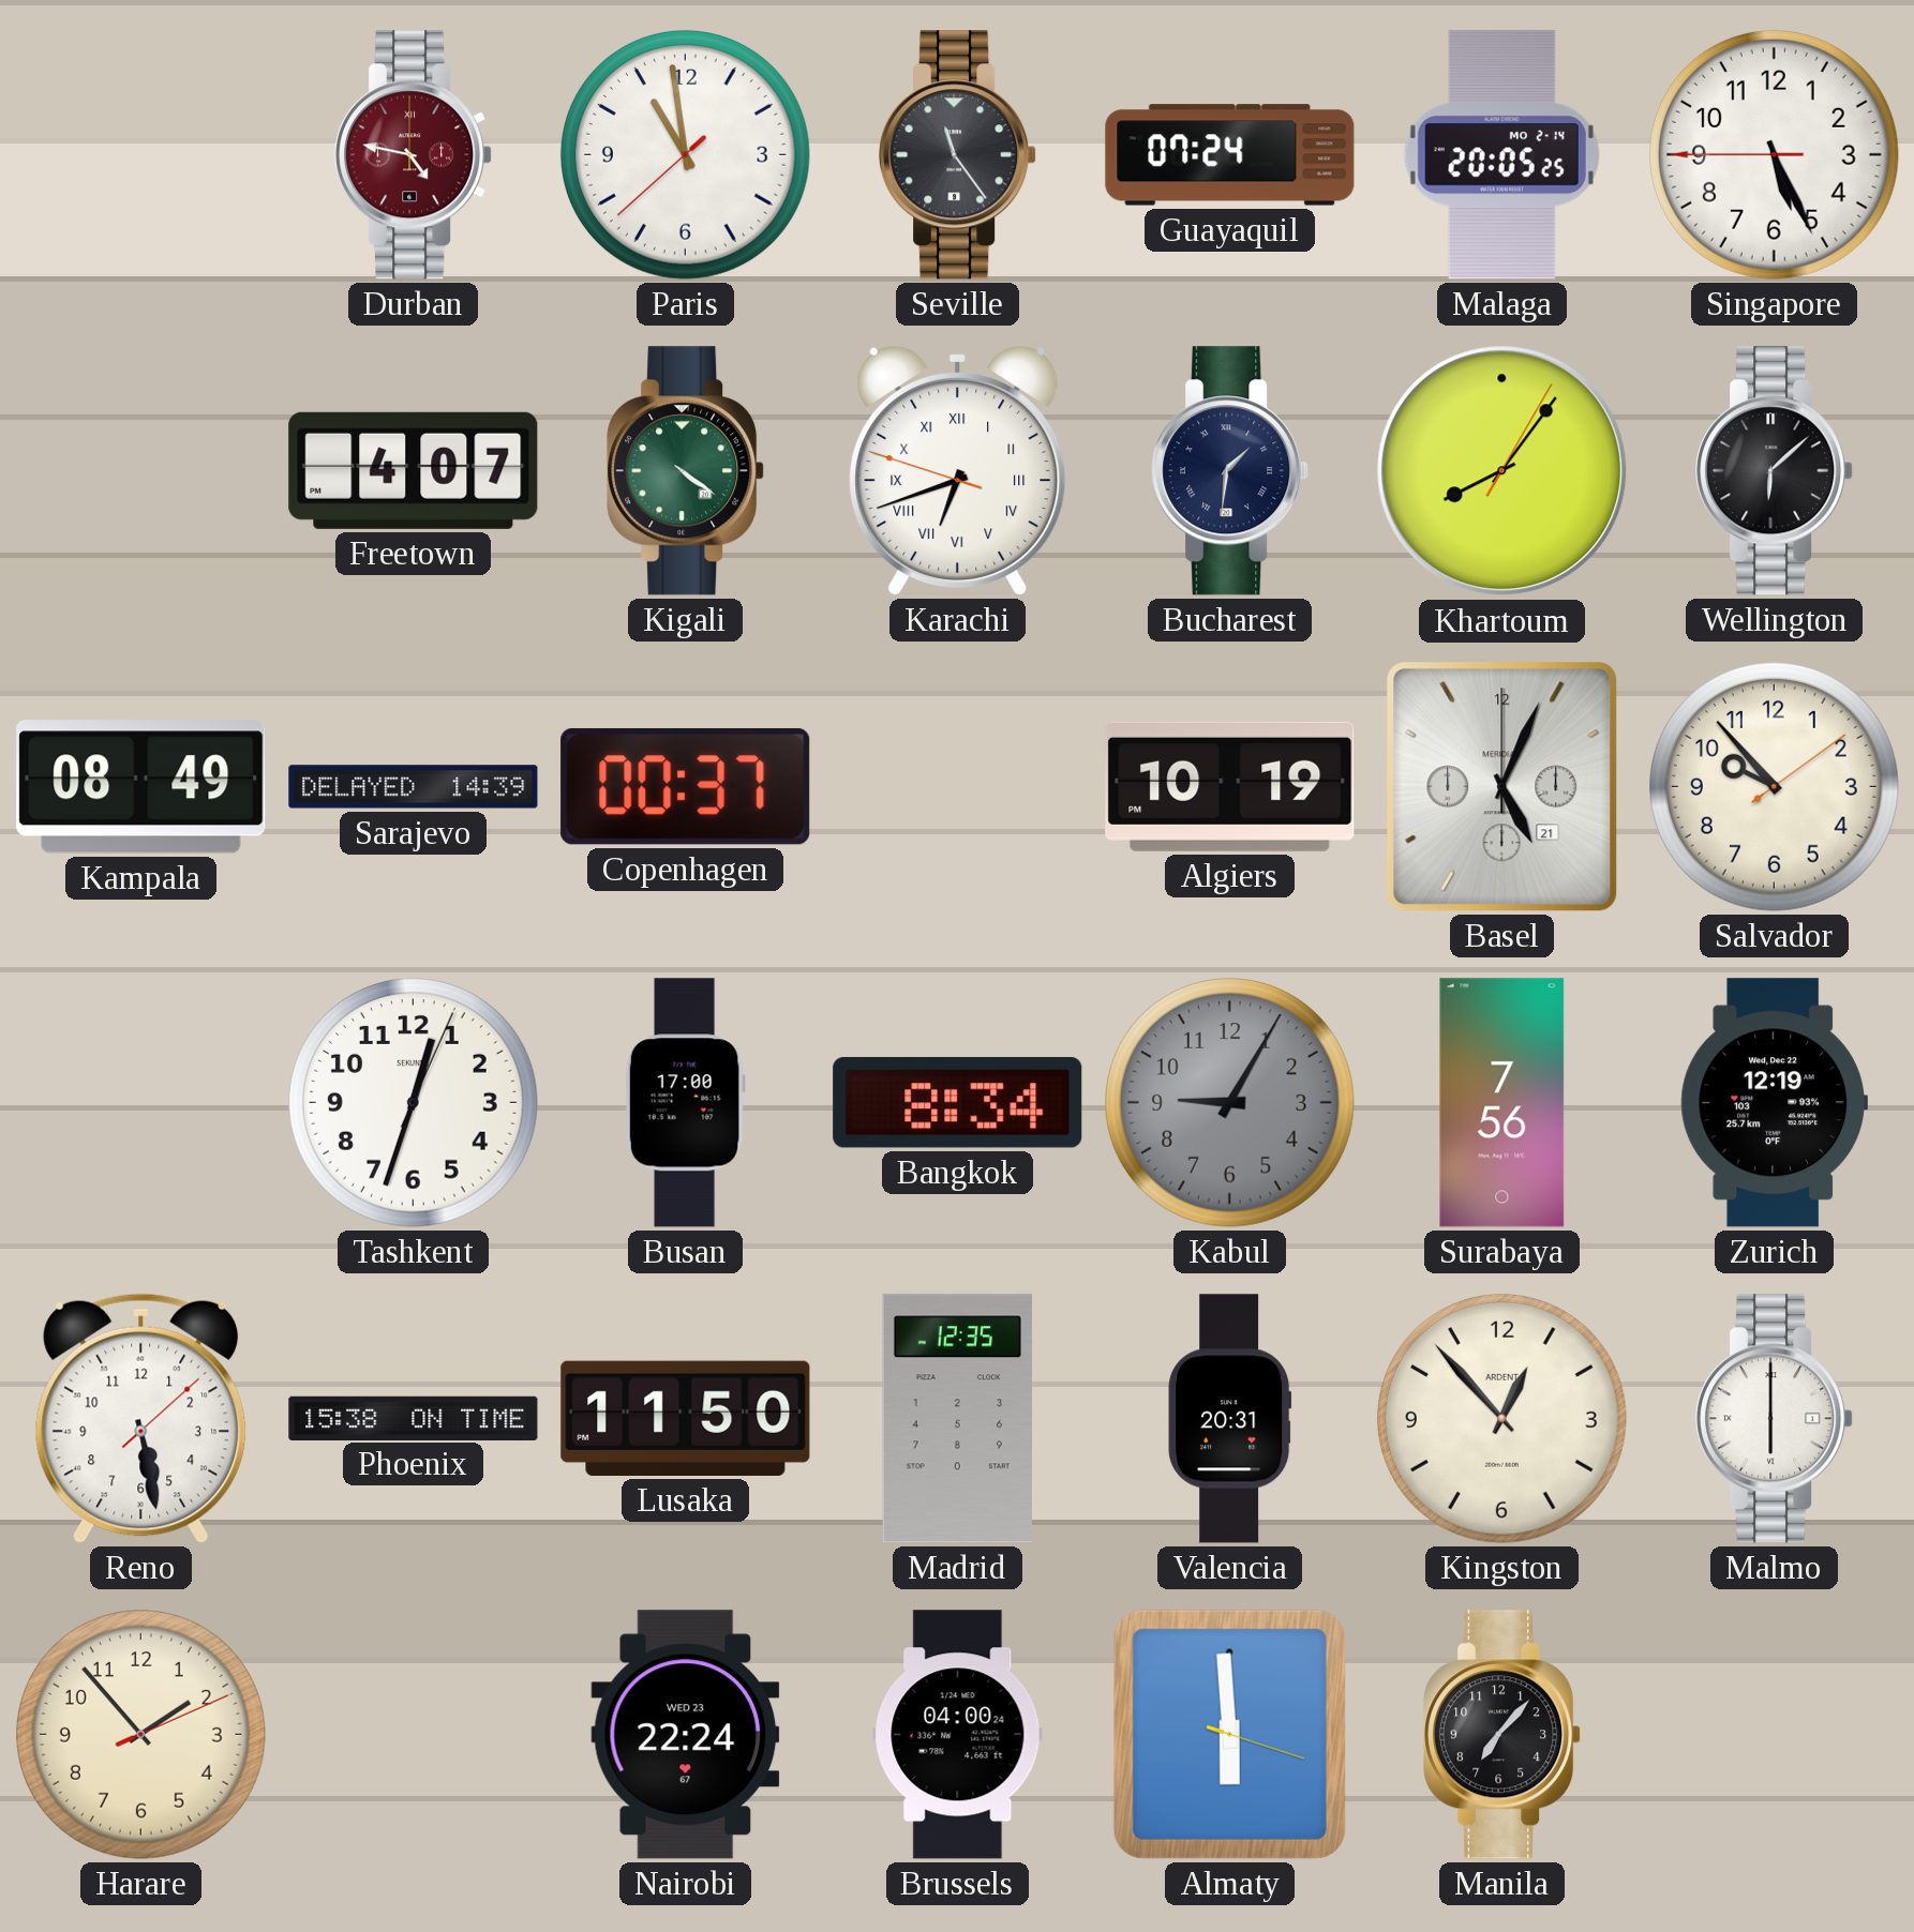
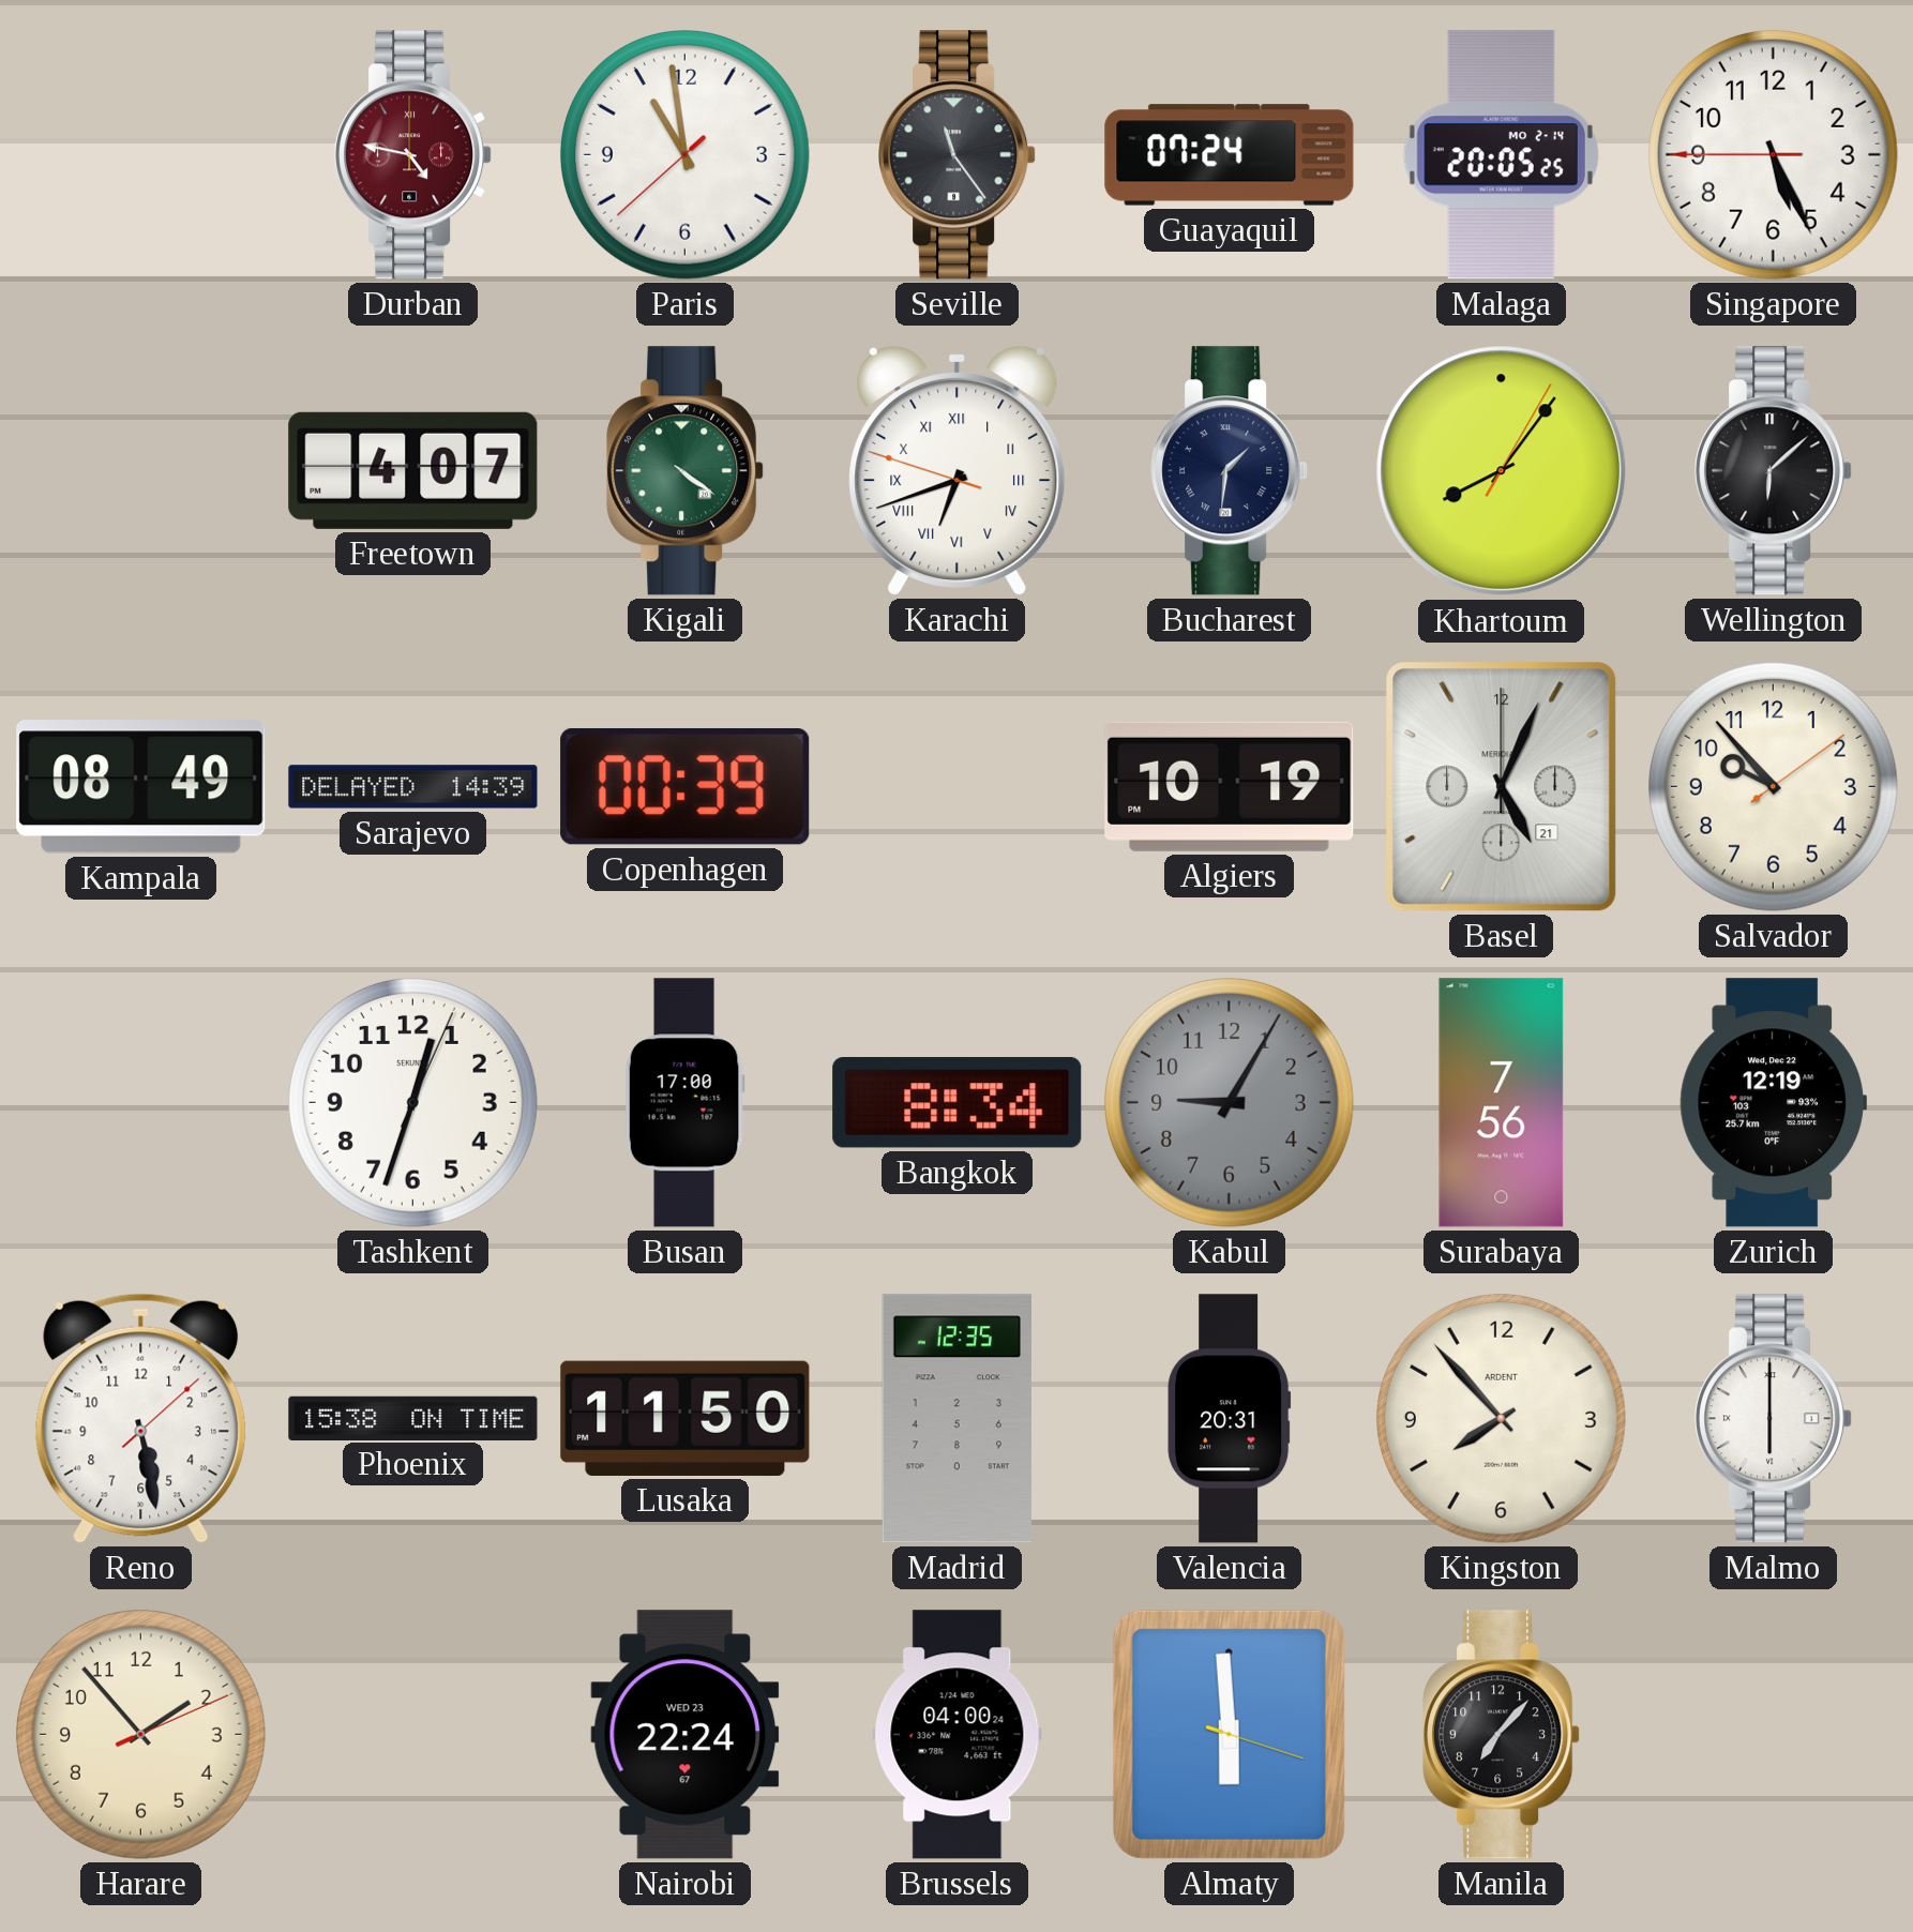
Copenhagen: 00:37 -> 00:39 (686, 786)
Kingston: 12:53 -> 7:53 (1501, 1418)
